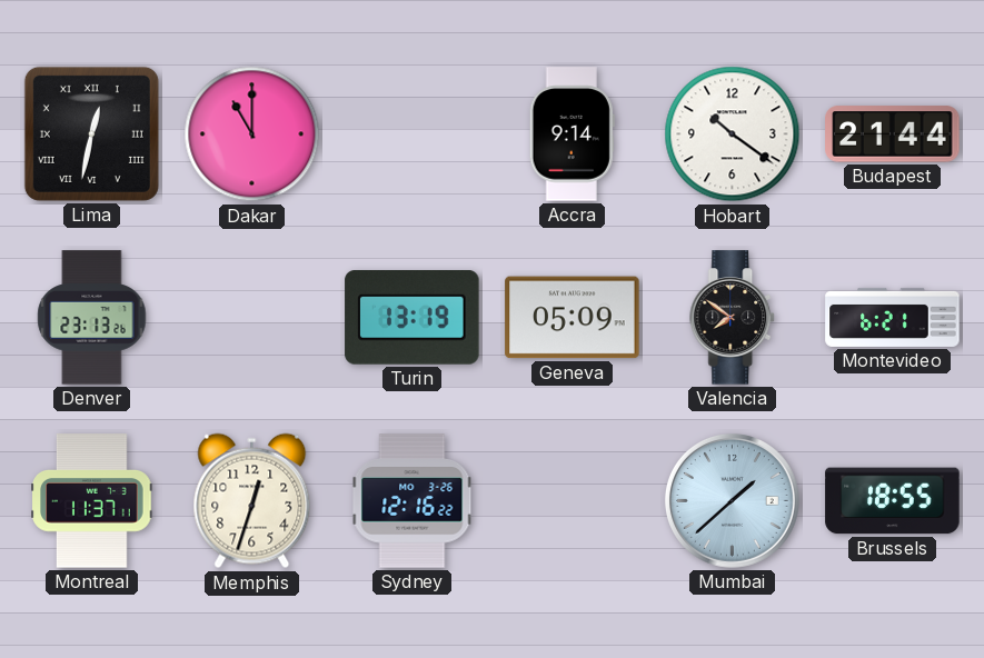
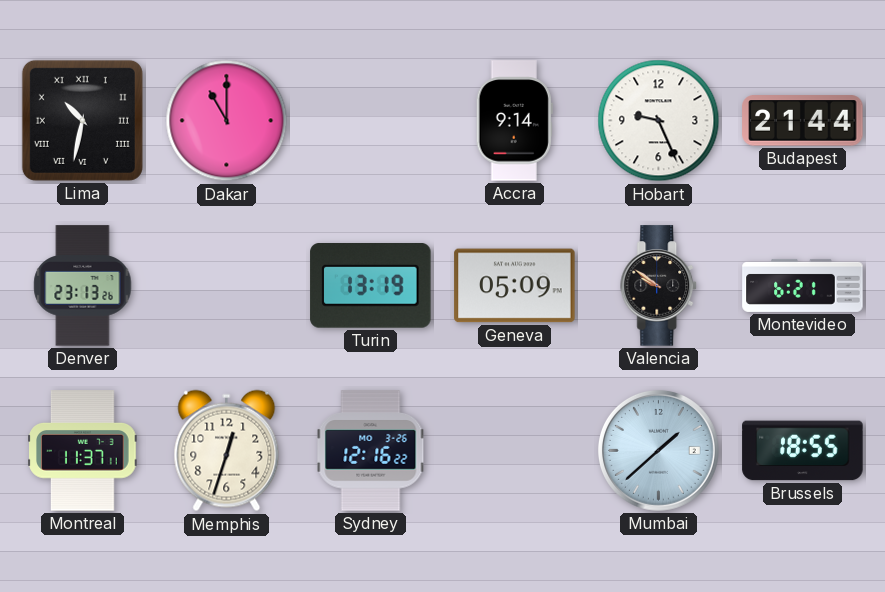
Lima: 12:32 -> 10:32 (82, 120)
Hobart: 10:21 -> 9:26 (659, 121)
Valencia: 7:51 -> 9:51 (659, 286)
